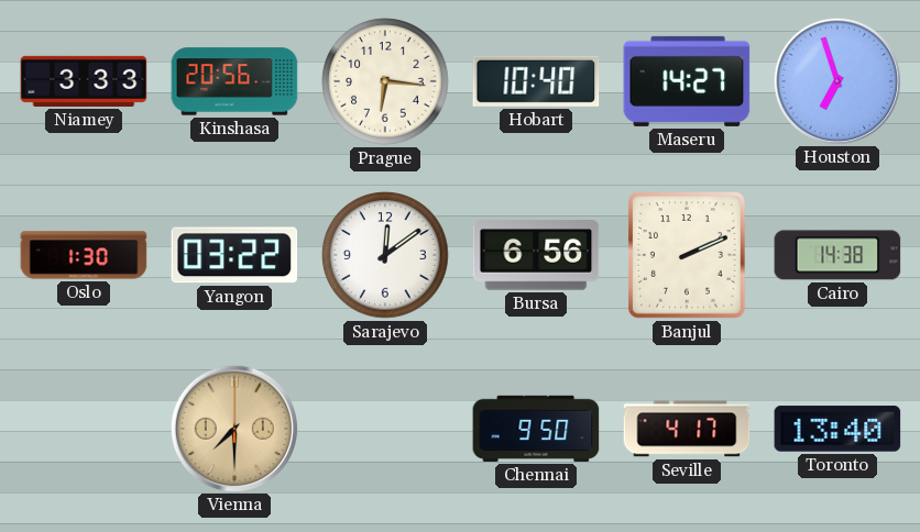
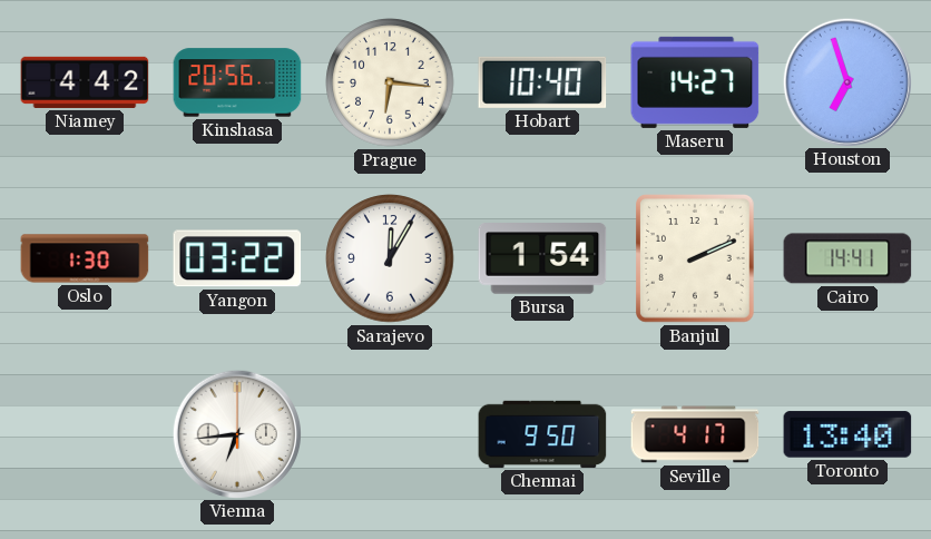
Niamey: 3:33 -> 4:42 (85, 82)
Sarajevo: 12:09 -> 12:05 (390, 258)
Bursa: 6:56 -> 1:54 (542, 258)
Cairo: 14:38 -> 14:41 (847, 258)
Vienna: 7:30 -> 6:44 (236, 433)
Vienna dial: champagne -> white (236, 433)
